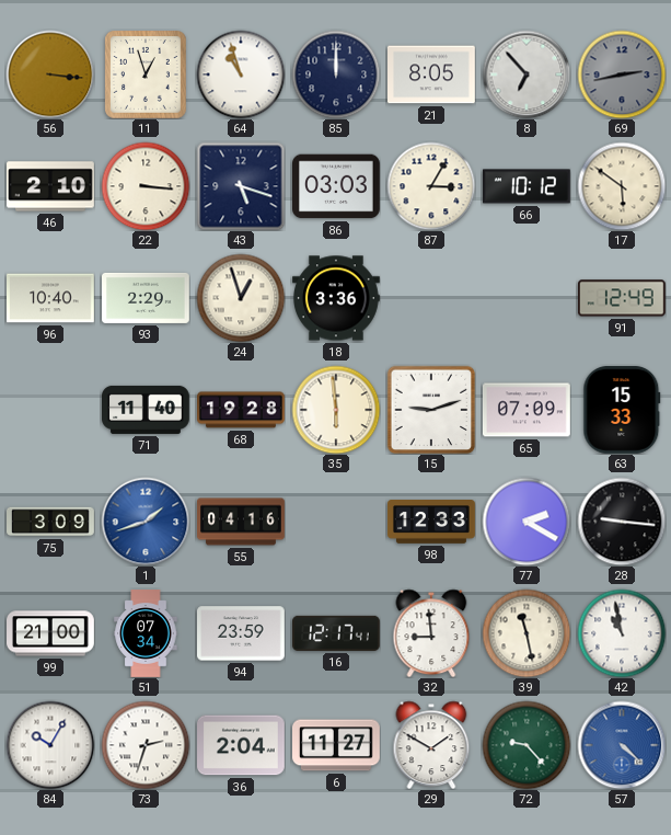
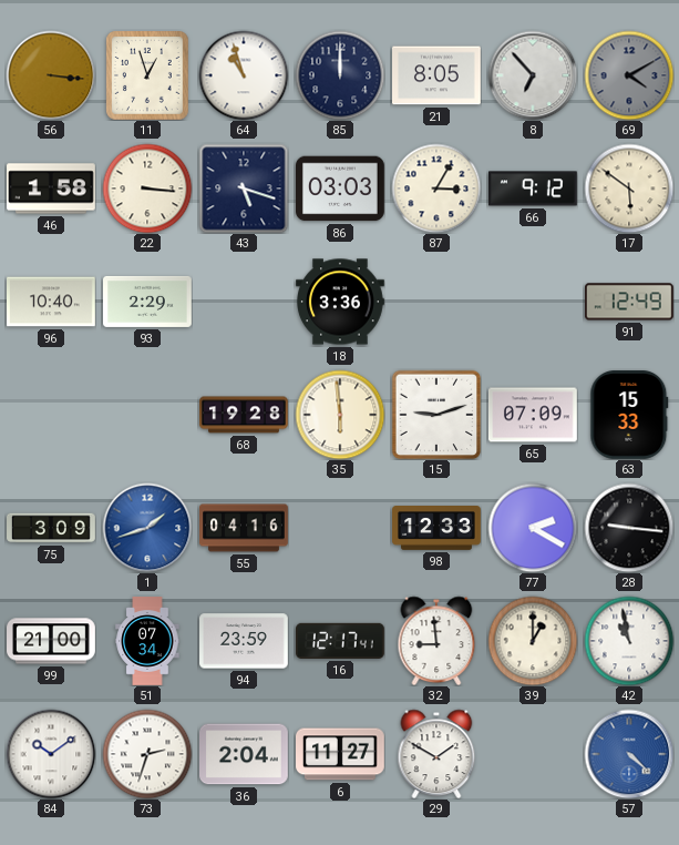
69: 2:43 -> 4:10 (629, 75)
46: 2:10 -> 1:58 (52, 189)
66: 10:12 -> 9:12 (534, 189)
24: 12:57 -> none (241, 298)
71: 11:40 -> none (147, 410)
39: 11:28 -> 1:00 (533, 641)
84: 10:05 -> 10:09 (51, 754)
72: 9:23 -> none (527, 745)
